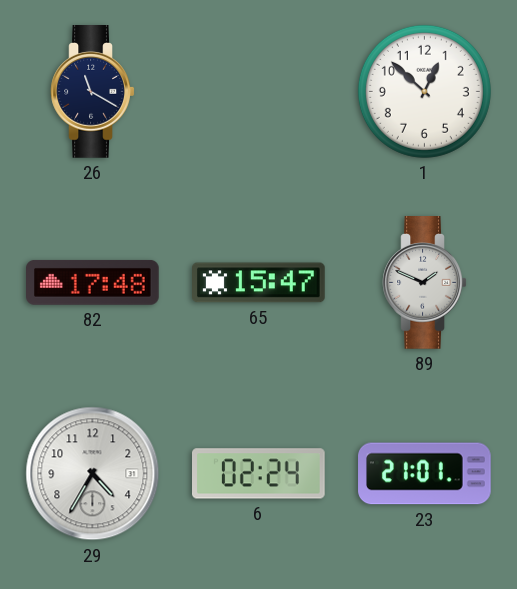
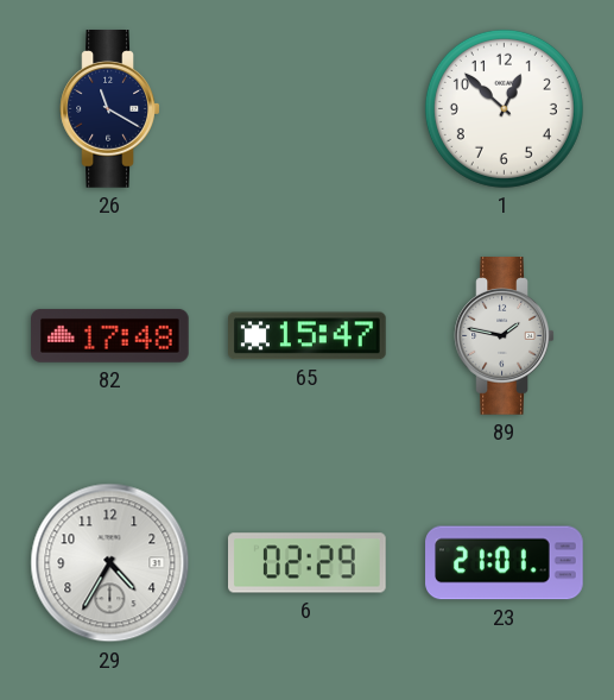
89: 1:49 -> 1:47 (505, 336)
6: 02:24 -> 02:29 (308, 563)
